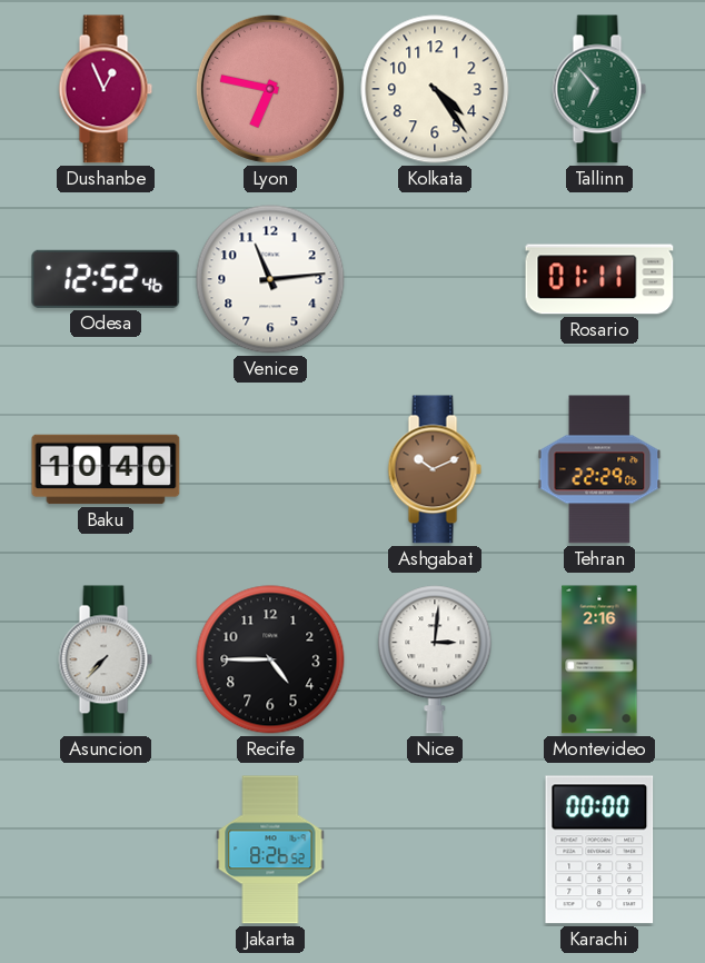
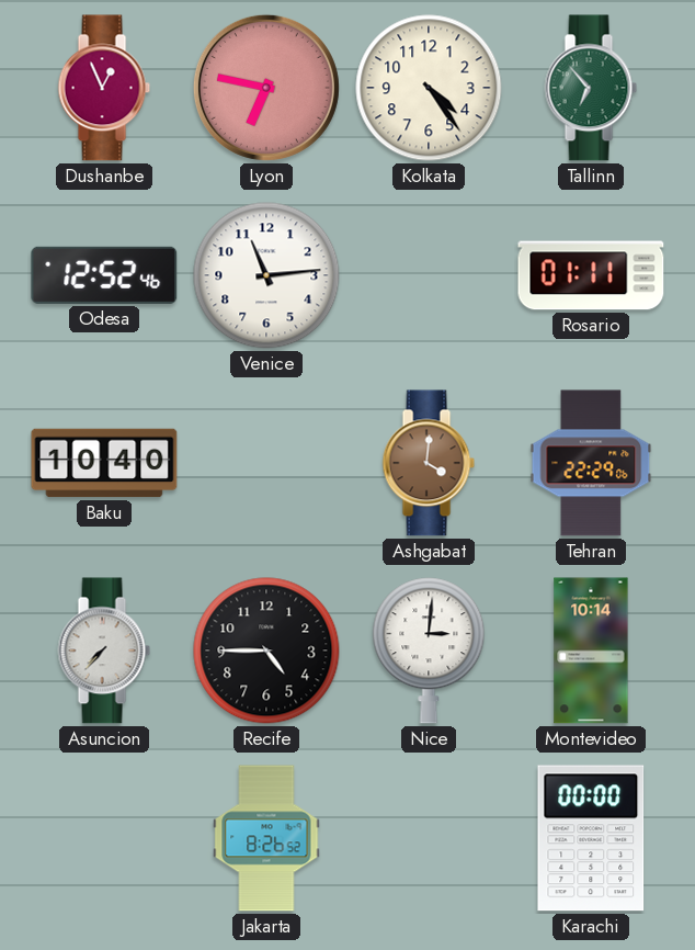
Ashgabat: 10:11 -> 4:01 (429, 463)
Montevideo: 2:16 -> 10:14 (591, 651)
